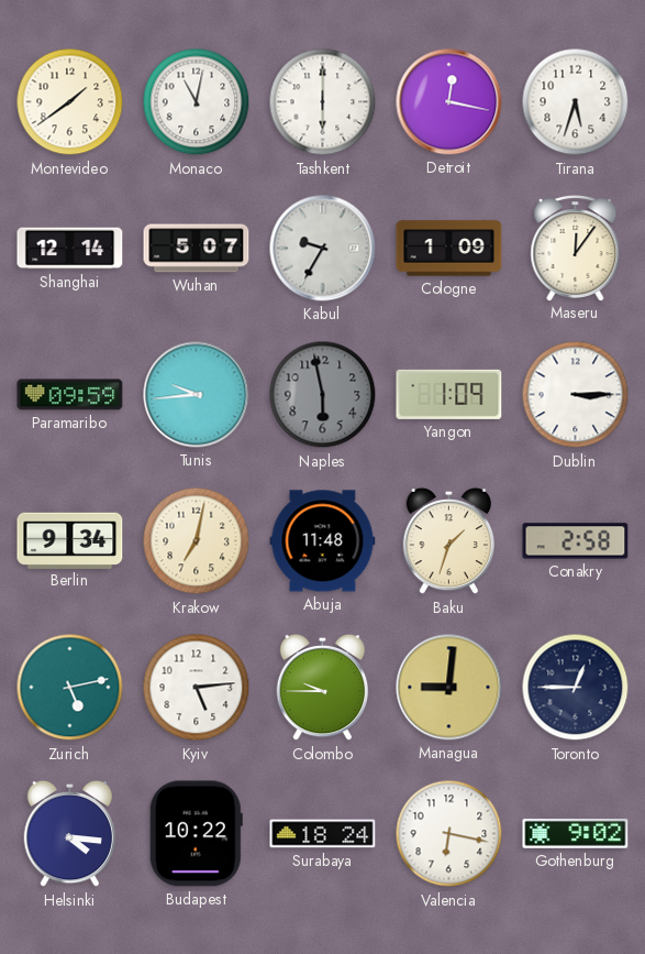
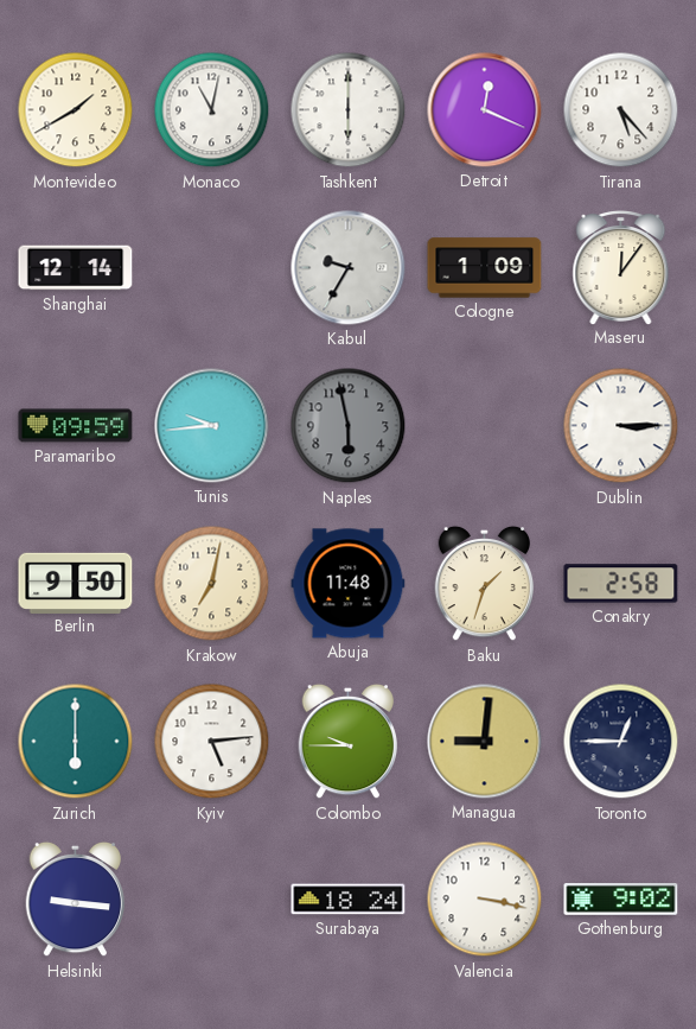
Montevideo: 1:39 -> 1:40 (76, 110)
Detroit: 12:17 -> 12:19 (485, 110)
Tirana: 5:33 -> 5:23 (621, 110)
Wuhan: 5:07 -> none (197, 249)
Yangon: 1:09 -> none (449, 394)
Berlin: 9:34 -> 9:50 (76, 583)
Zurich: 5:13 -> 6:00 (76, 742)
Helsinki: 4:16 -> 9:16 (76, 900)
Budapest: 10:22 -> none (196, 834)
Valencia: 6:17 -> 3:17 (485, 900)
